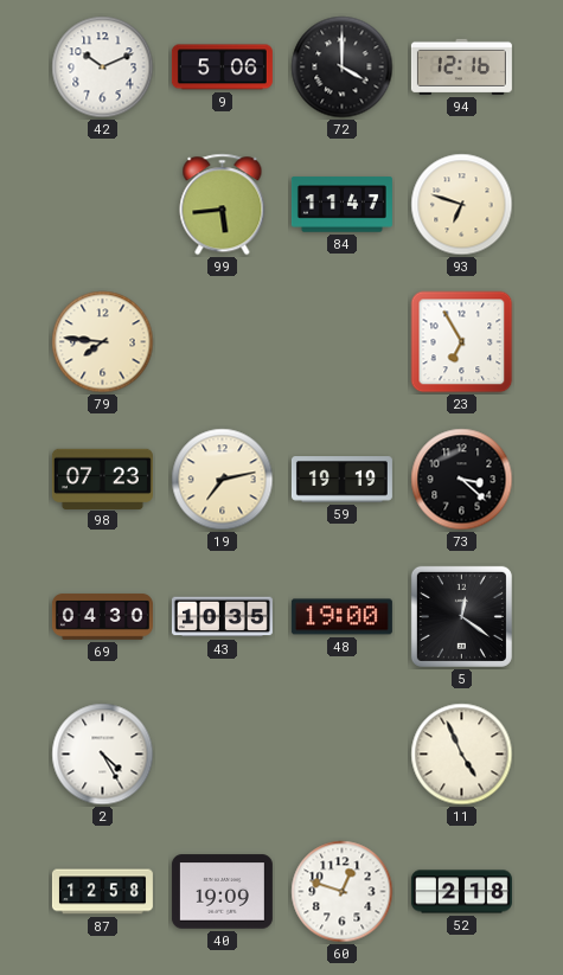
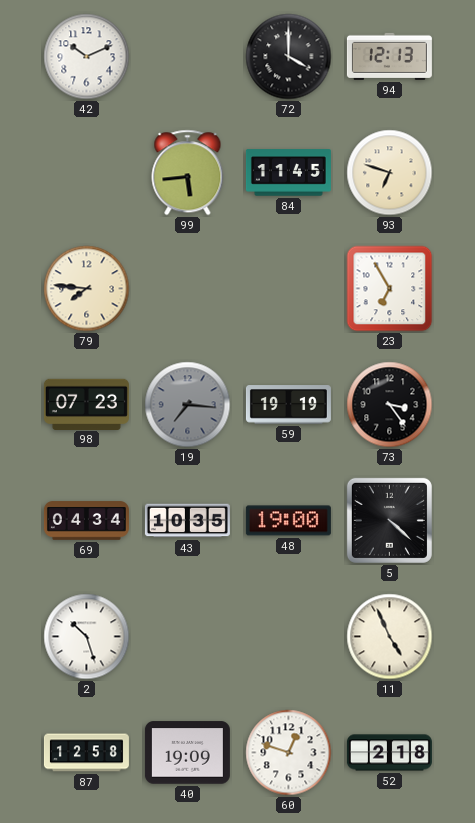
9: 5:06 -> none (222, 68)
94: 12:16 -> 12:13 (389, 56)
84: 11:47 -> 11:45 (288, 173)
19: 7:13 -> 7:16 (188, 405)
19 dial: cream -> grey (188, 405)
73: 3:22 -> 3:24 (390, 405)
69: 04:30 -> 04:34 (86, 521)
5: 12:21 -> 4:22 (389, 520)
2: 4:25 -> 10:27 (87, 637)
